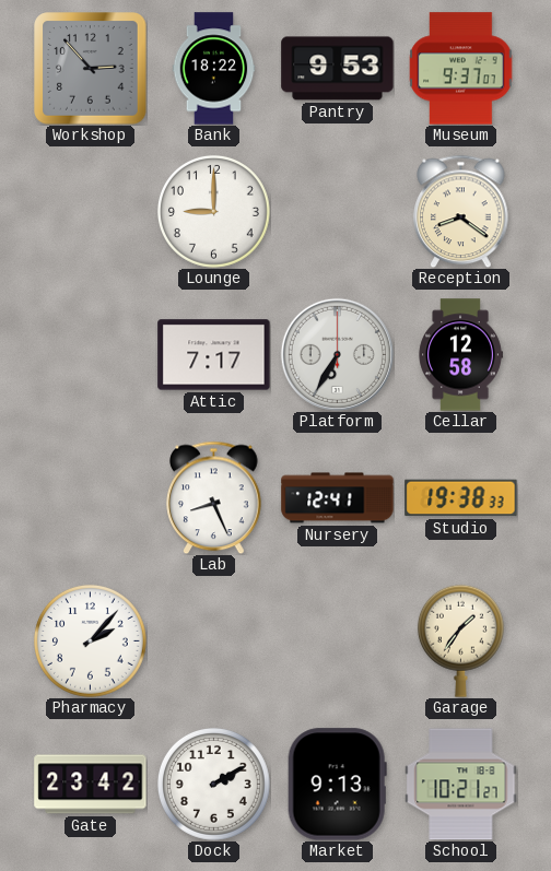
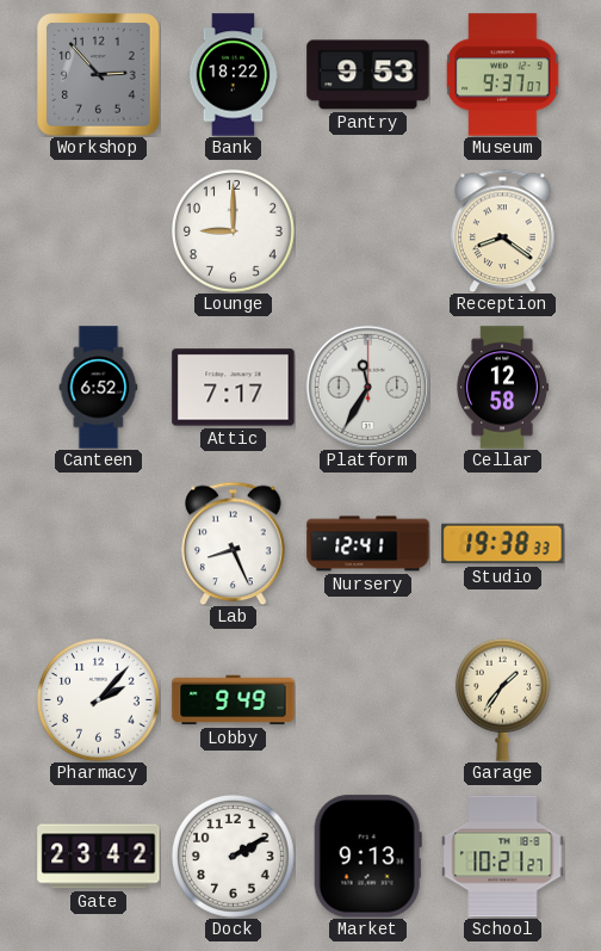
Canteen: none -> 6:52 (99, 388)
Platform: 6:35 -> 11:35 (367, 387)
Lobby: none -> 9:49 (234, 700)
